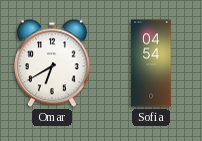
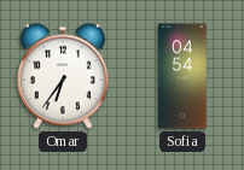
Omar: 6:40 -> 6:36 (63, 76)
